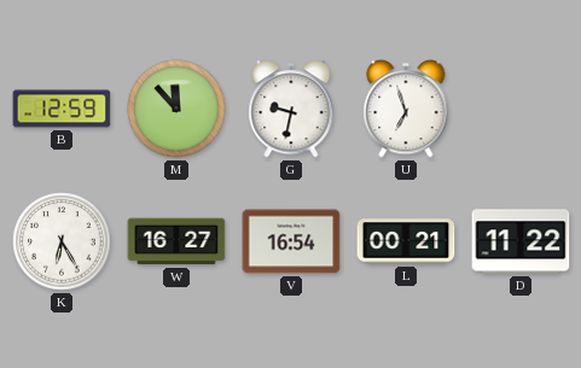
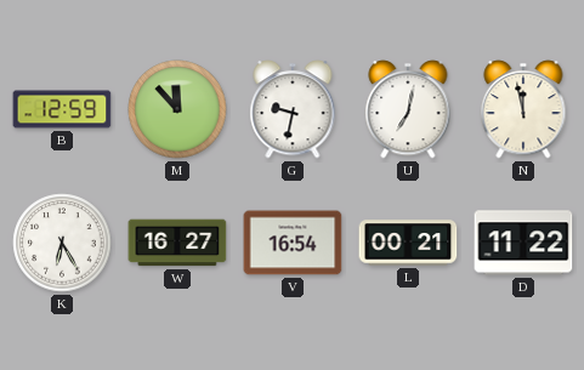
U: 6:57 -> 7:02 (408, 109)
N: none -> 11:58 (523, 109)
